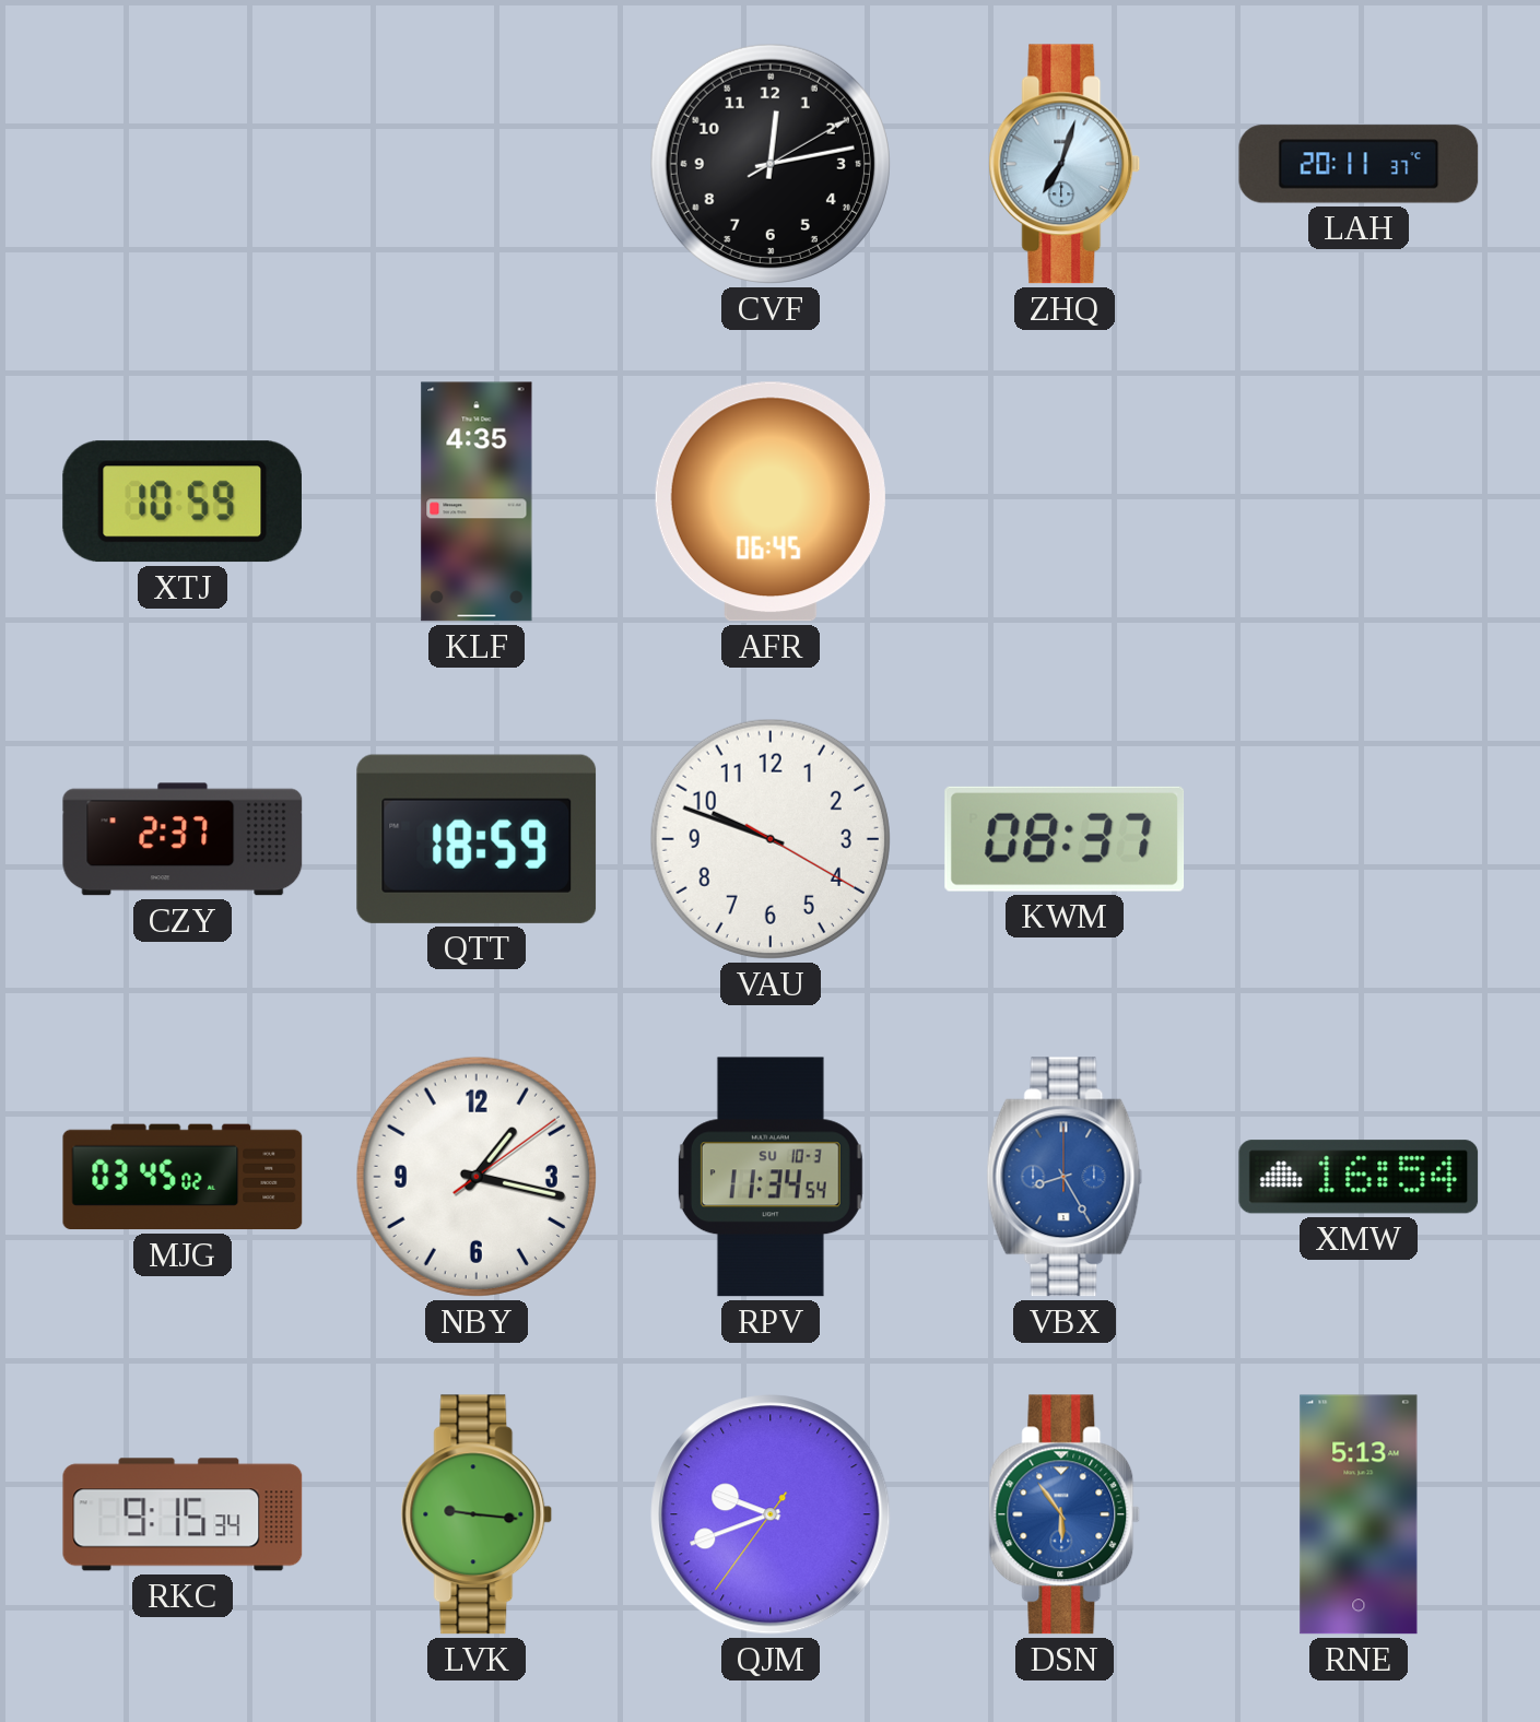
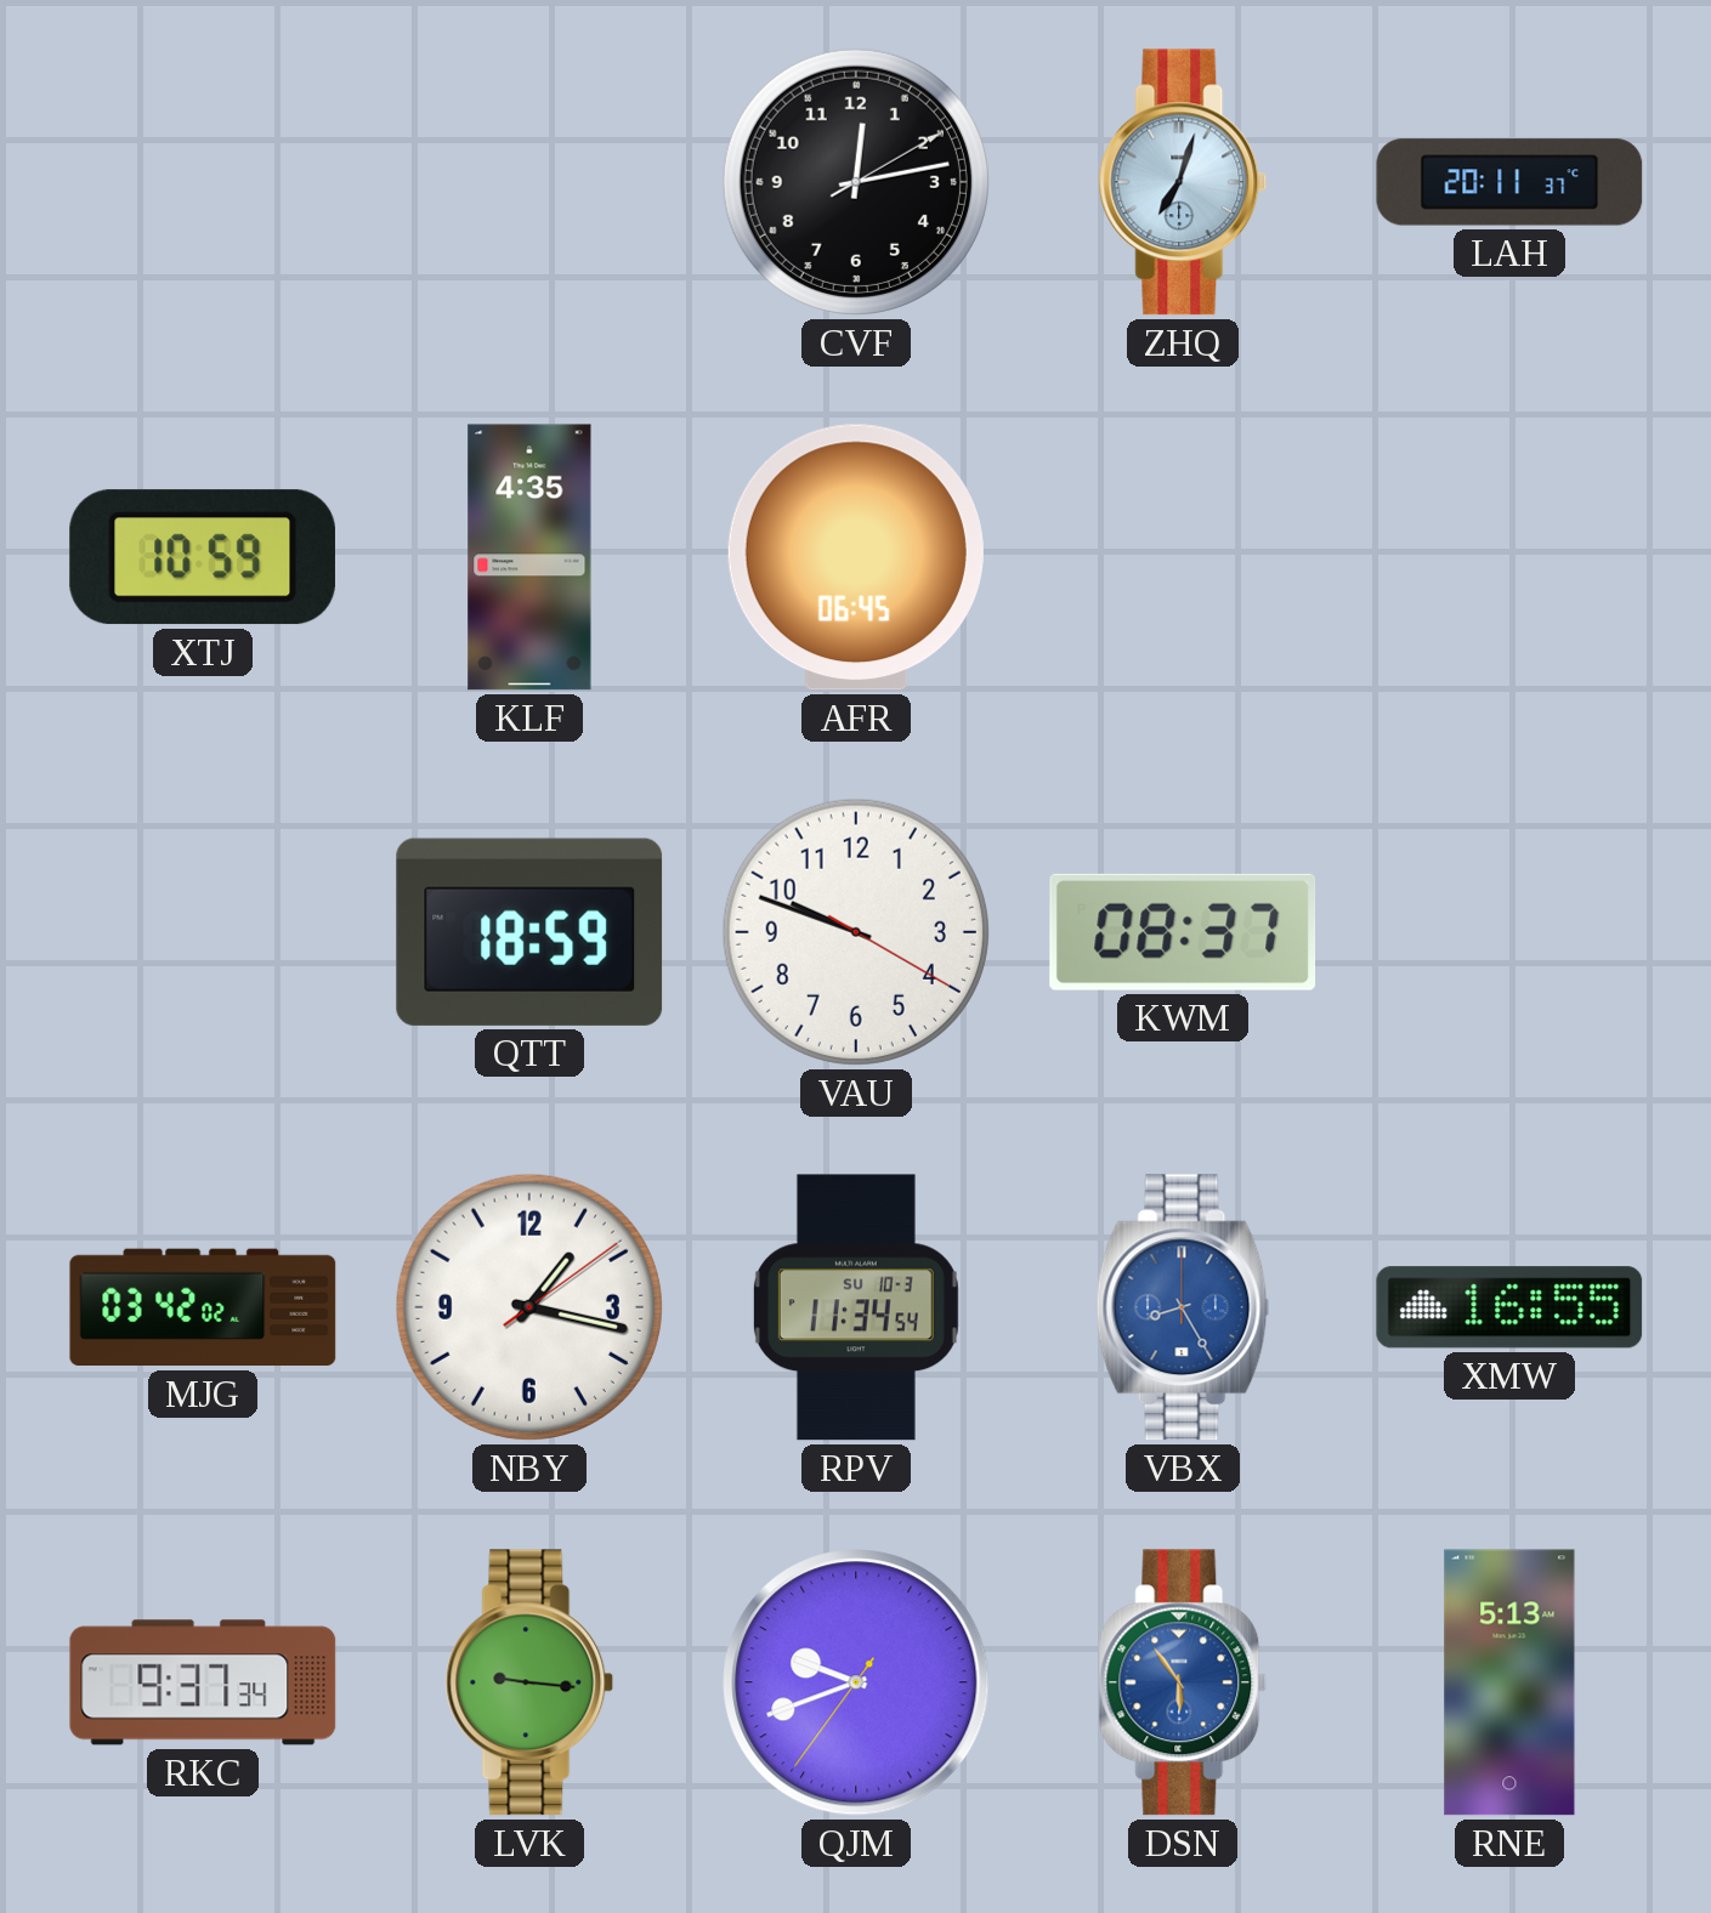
CZY: 2:37 -> none (183, 839)
MJG: 03:45 -> 03:42 (203, 1307)
XMW: 16:54 -> 16:55 (1509, 1307)
RKC: 9:15 -> 9:37 (203, 1682)
